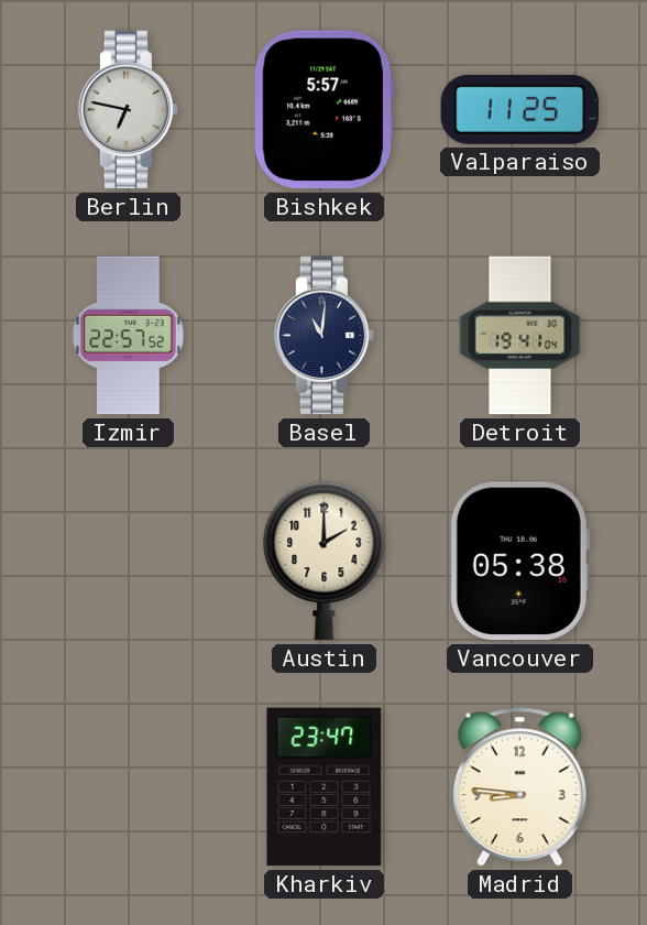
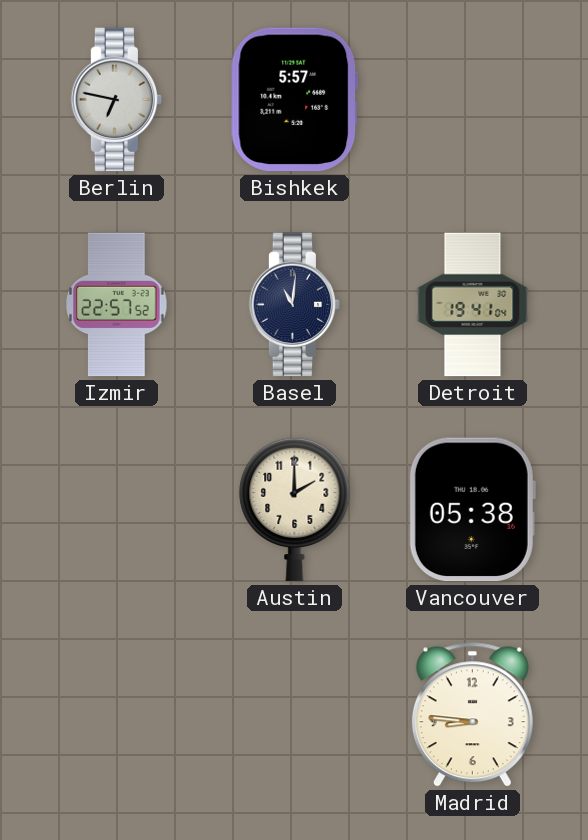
Valparaiso: 11:25 -> none (520, 109)
Kharkiv: 23:47 -> none (325, 787)
